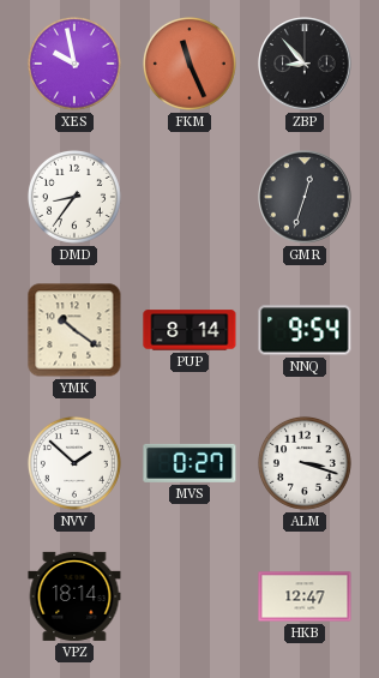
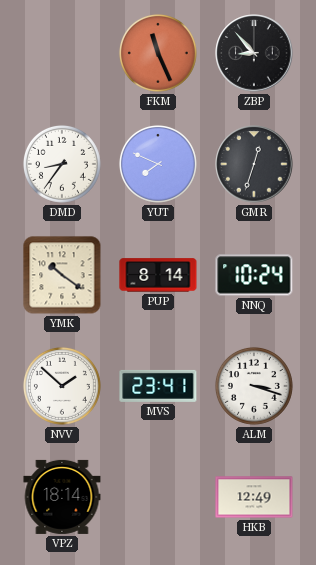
XES: 9:58 -> none (74, 64)
YUT: none -> 7:49 (158, 164)
NNQ: 9:54 -> 10:24 (254, 275)
MVS: 0:27 -> 23:41 (158, 386)
HKB: 12:47 -> 12:49 (254, 497)
